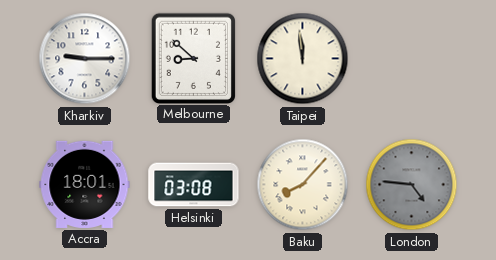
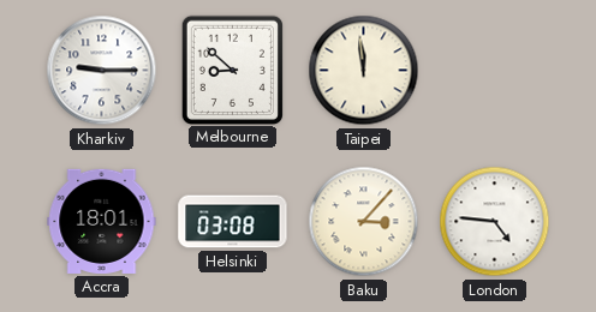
Baku: 8:07 -> 3:07 (364, 222)
London dial: grey -> white (495, 222)
